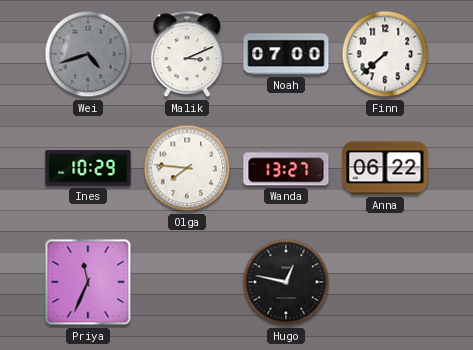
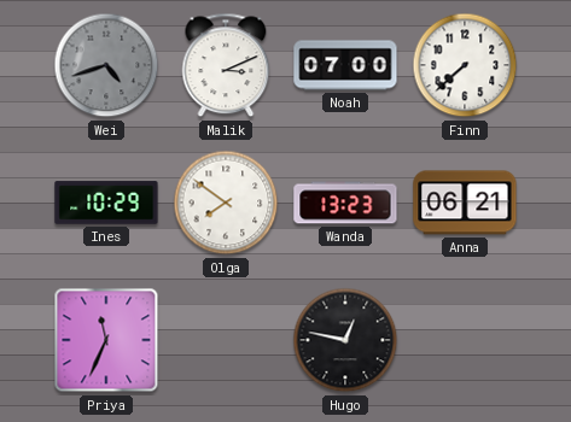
Olga: 7:46 -> 7:51 (226, 203)
Wanda: 13:27 -> 13:23 (345, 203)
Anna: 06:22 -> 06:21 (465, 203)
